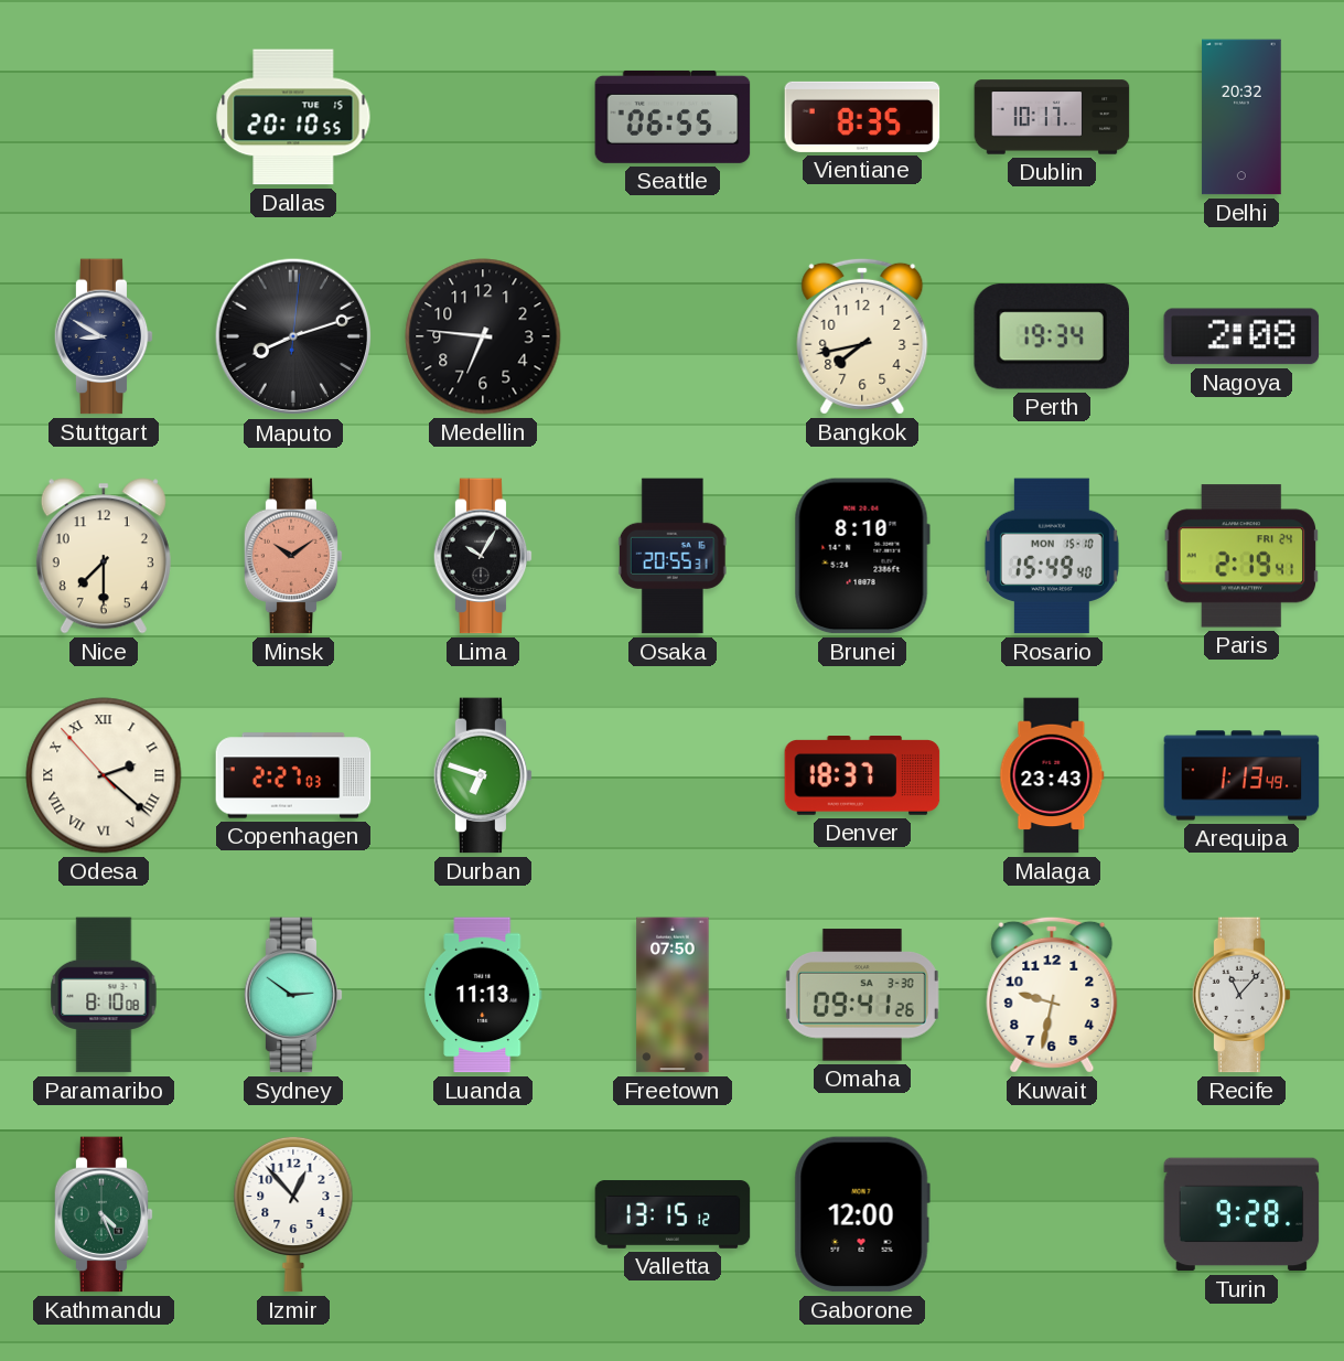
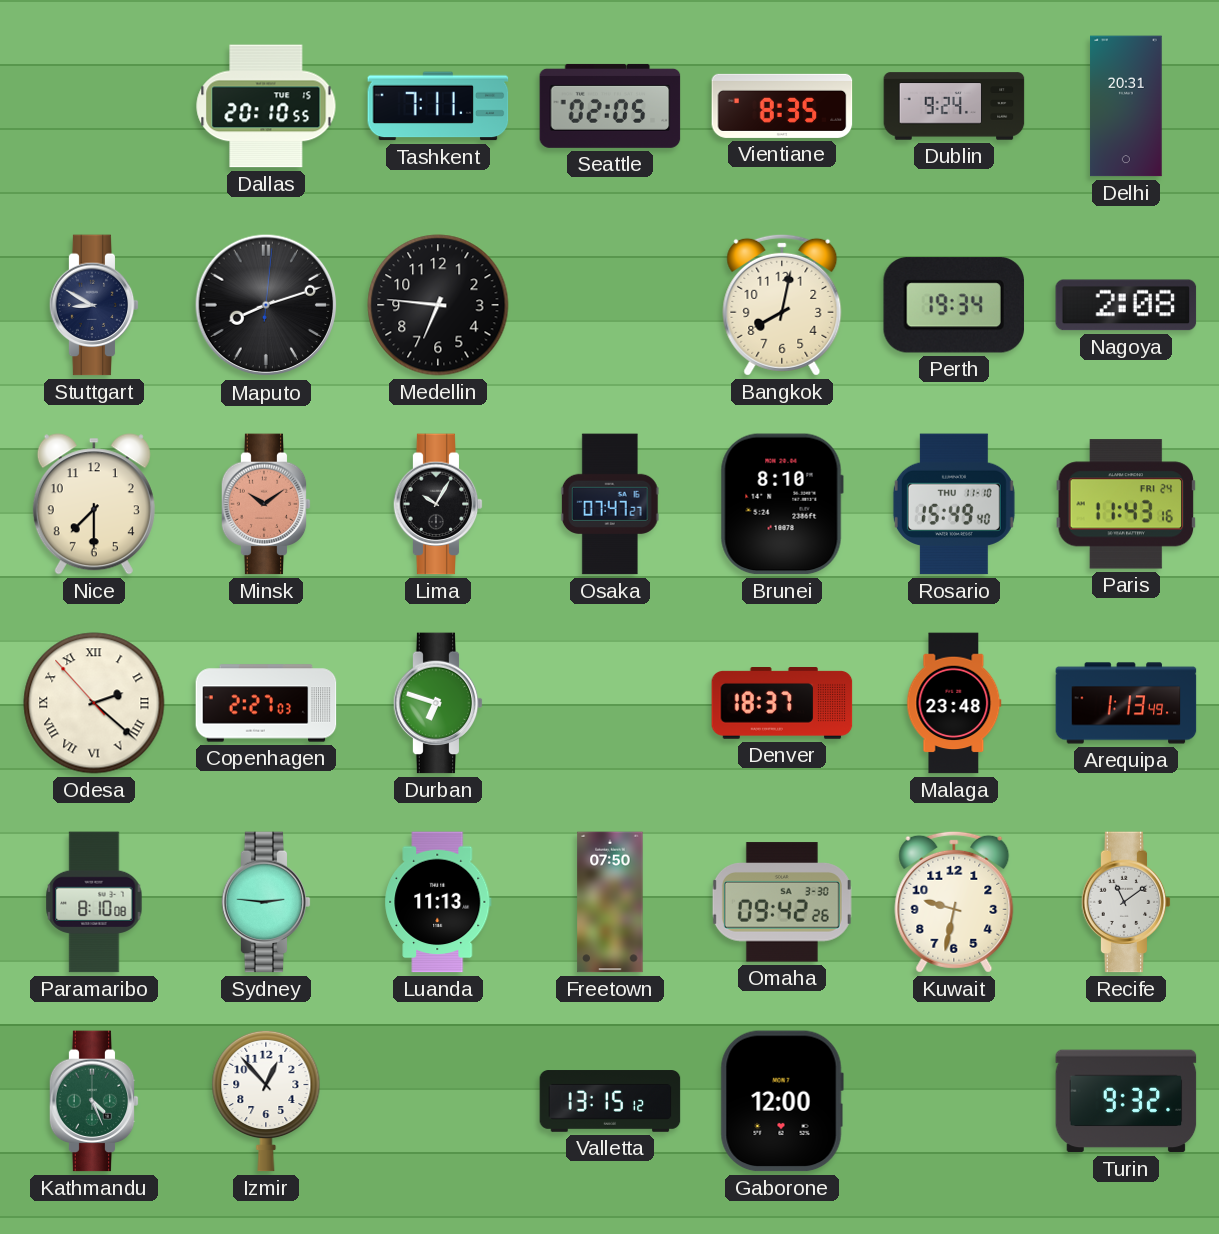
Tashkent: none -> 7:11 (438, 106)
Seattle: 06:55 -> 02:05 (610, 106)
Dublin: 10:17 -> 9:24 (954, 106)
Delhi: 20:32 -> 20:31 (1126, 106)
Bangkok: 7:43 -> 8:02 (782, 305)
Osaka: 20:55 -> 07:47 (610, 504)
Rosario date: MON 15-10 -> THU 11-10 (954, 504)
Paris: 2:19 -> 11:43 (1126, 504)
Malaga: 23:43 -> 23:48 (954, 703)
Sydney: 2:51 -> 2:46 (266, 902)
Omaha: 09:41 -> 09:42 (782, 902)
Recife: 11:07 -> 11:09 (1126, 902)
Turin: 9:28 -> 9:32 (1126, 1101)
